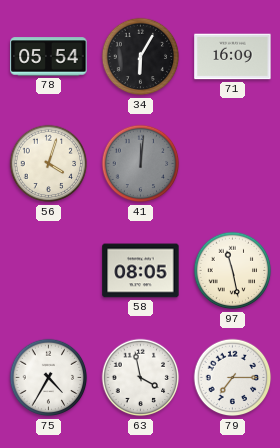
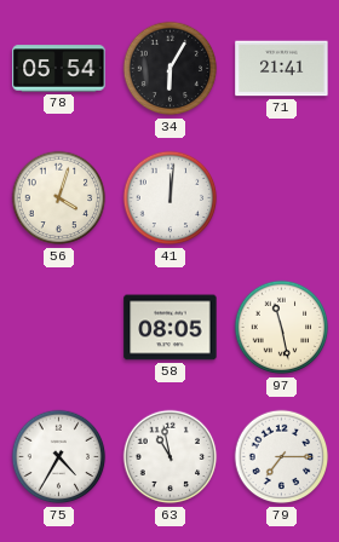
71: 16:09 -> 21:41 (282, 69)
41 dial: grey -> white (171, 198)
63: 3:58 -> 10:58 (171, 457)
